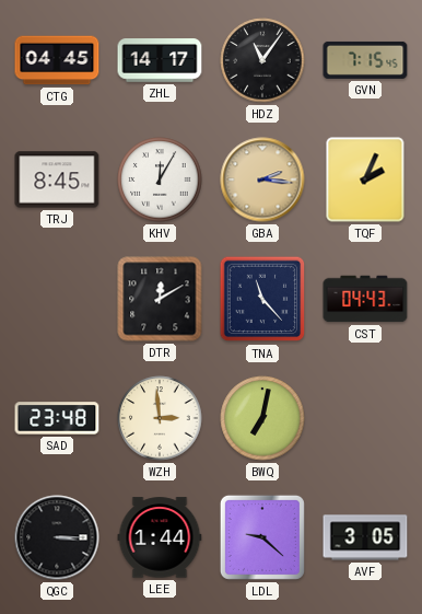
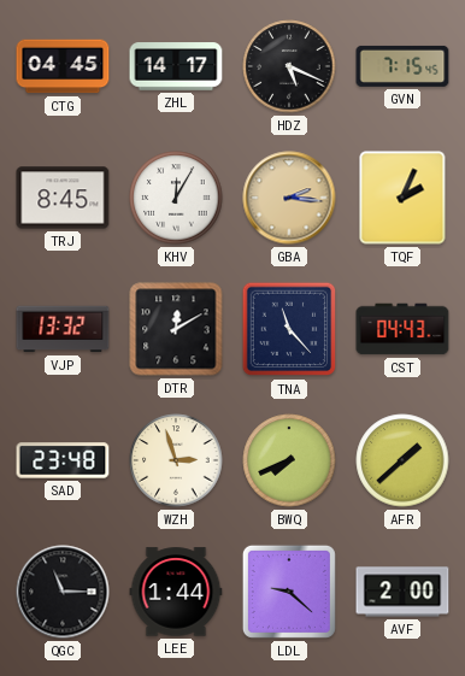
HDZ: 11:06 -> 5:19 (289, 66)
VJP: none -> 13:32 (63, 329)
WZH: 2:59 -> 2:57 (176, 460)
BWQ: 7:02 -> 7:41 (289, 460)
AFR: none -> 1:38 (402, 460)
QGC: 3:15 -> 11:15 (63, 592)
AVF: 3:05 -> 2:00 (402, 592)
